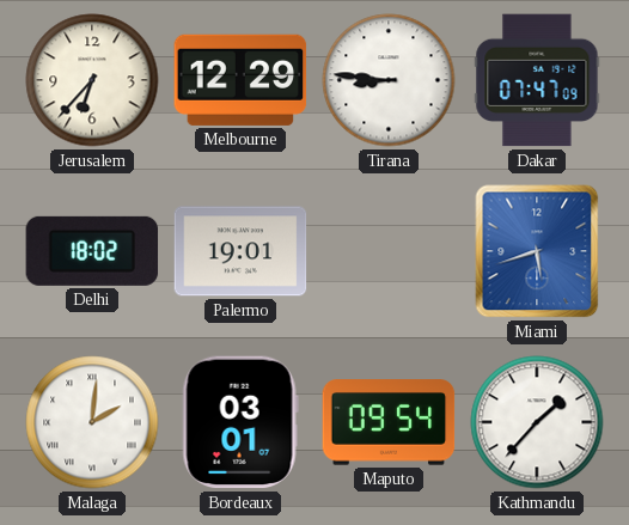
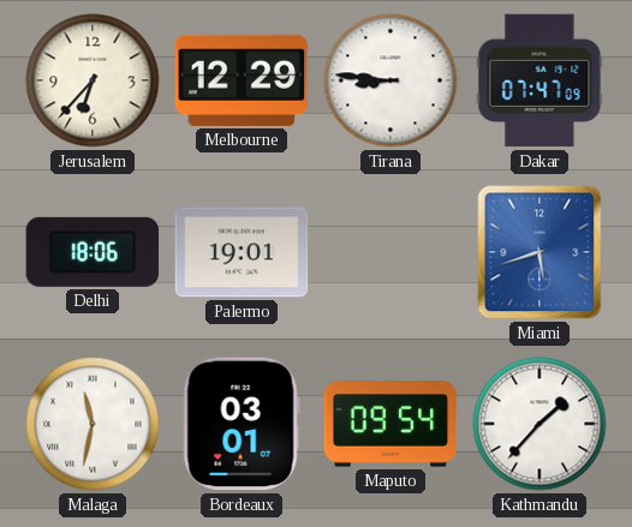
Delhi: 18:02 -> 18:06 (93, 252)
Malaga: 2:01 -> 11:32 (93, 424)
